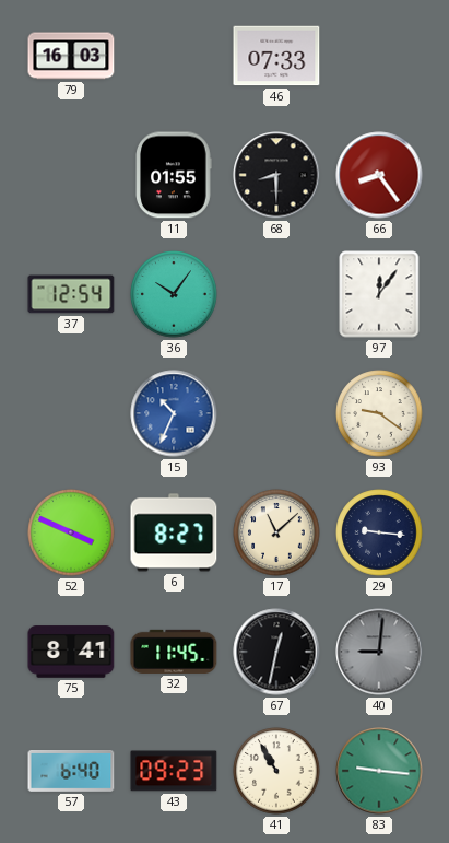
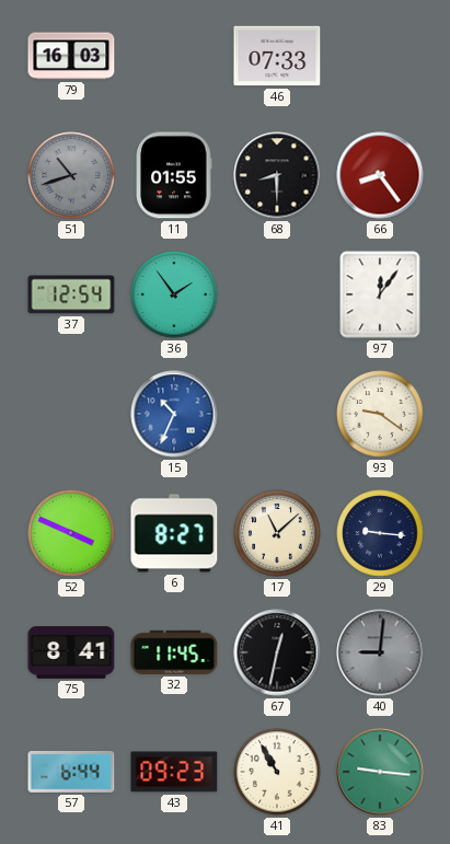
51: none -> 10:42 (71, 175)
36: 10:06 -> 1:54 (174, 294)
57: 6:40 -> 6:44 (71, 773)
